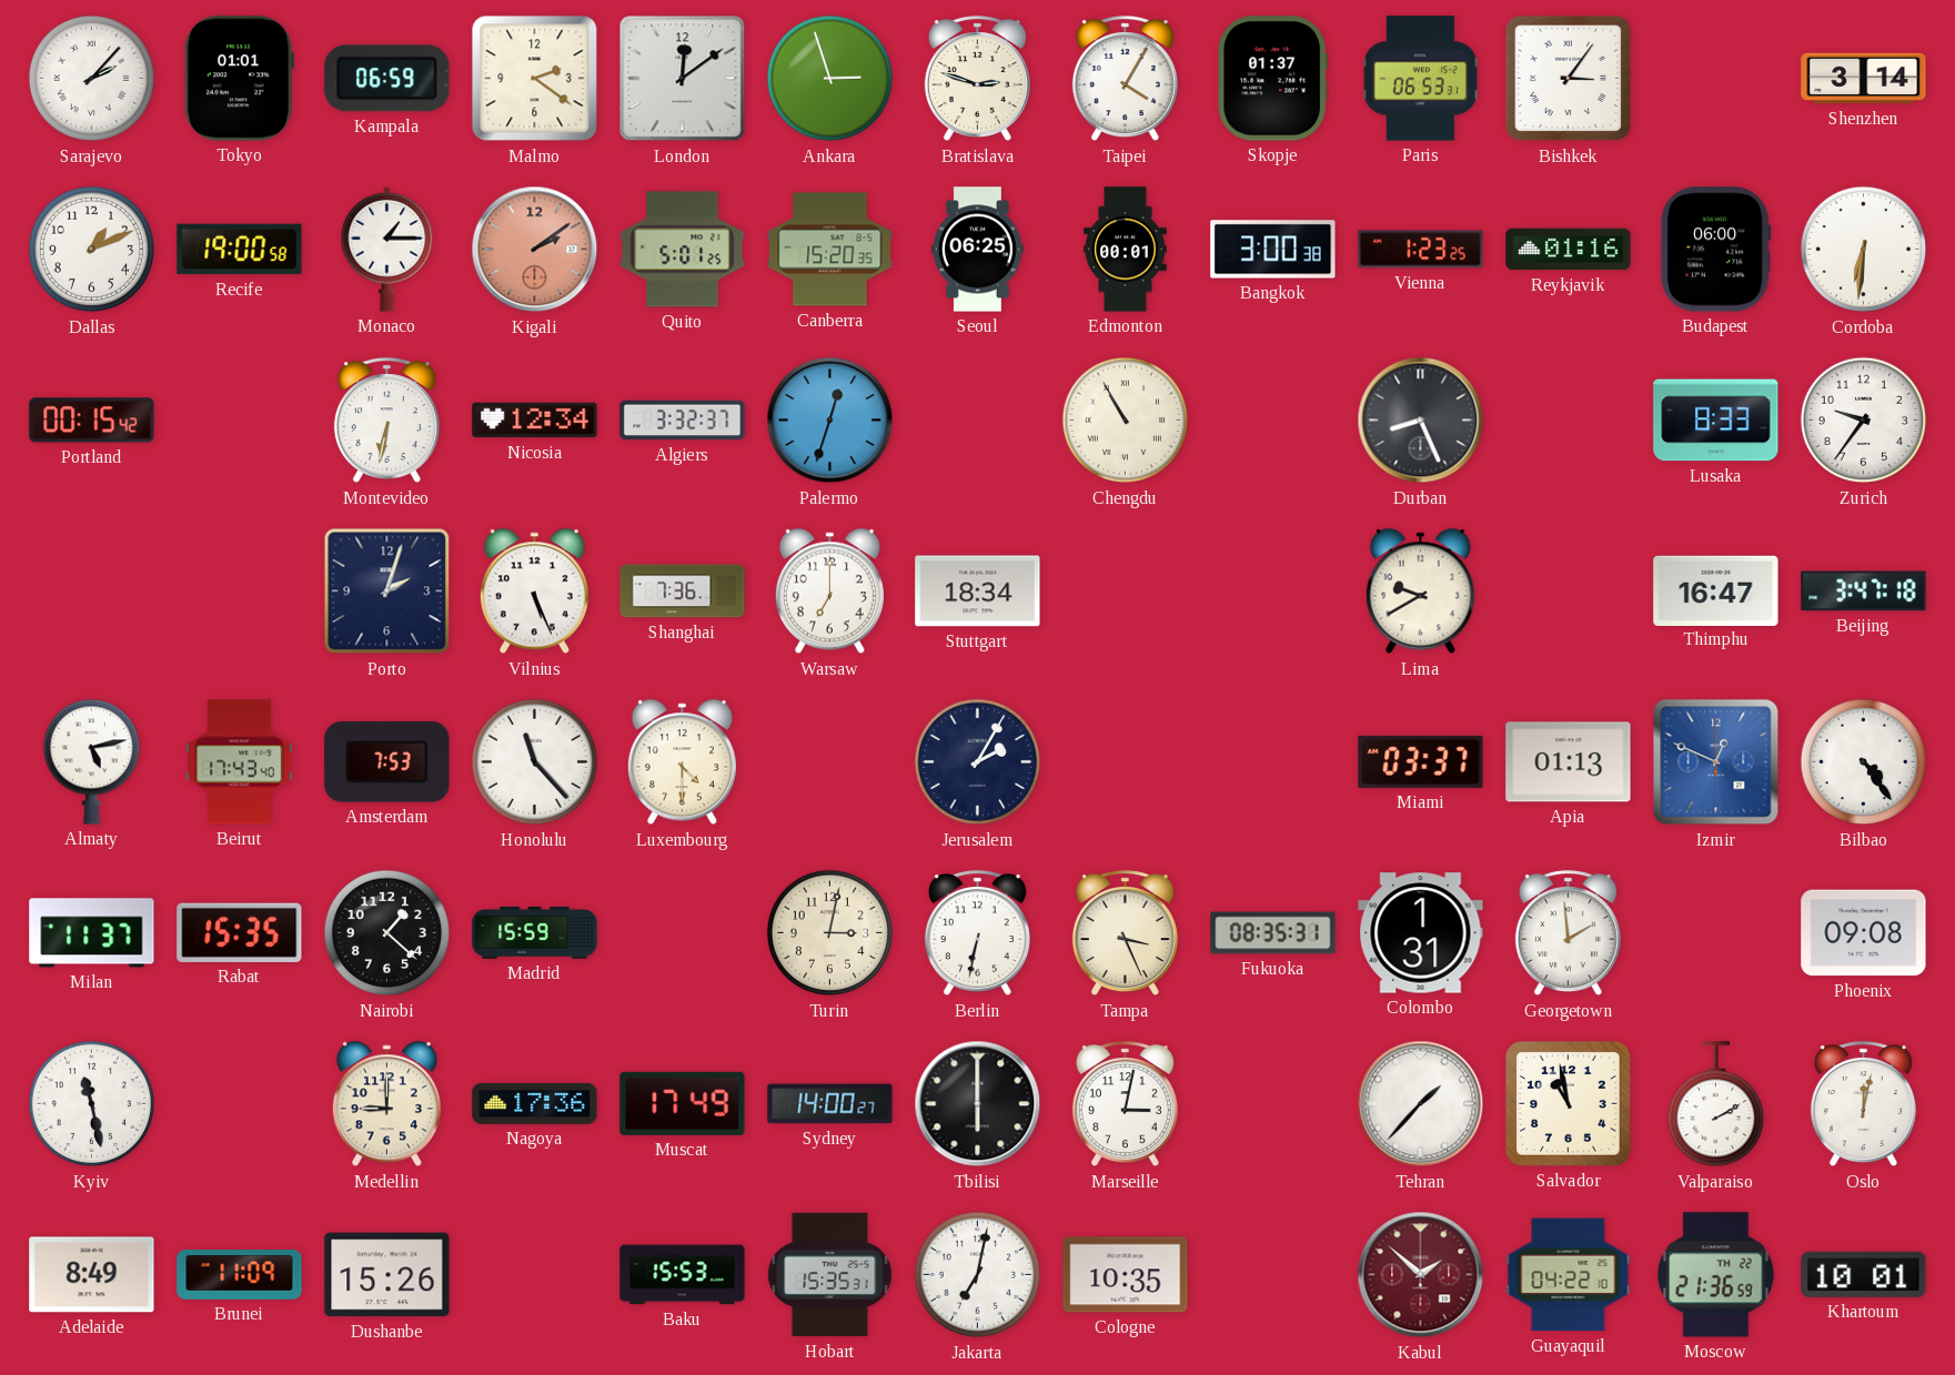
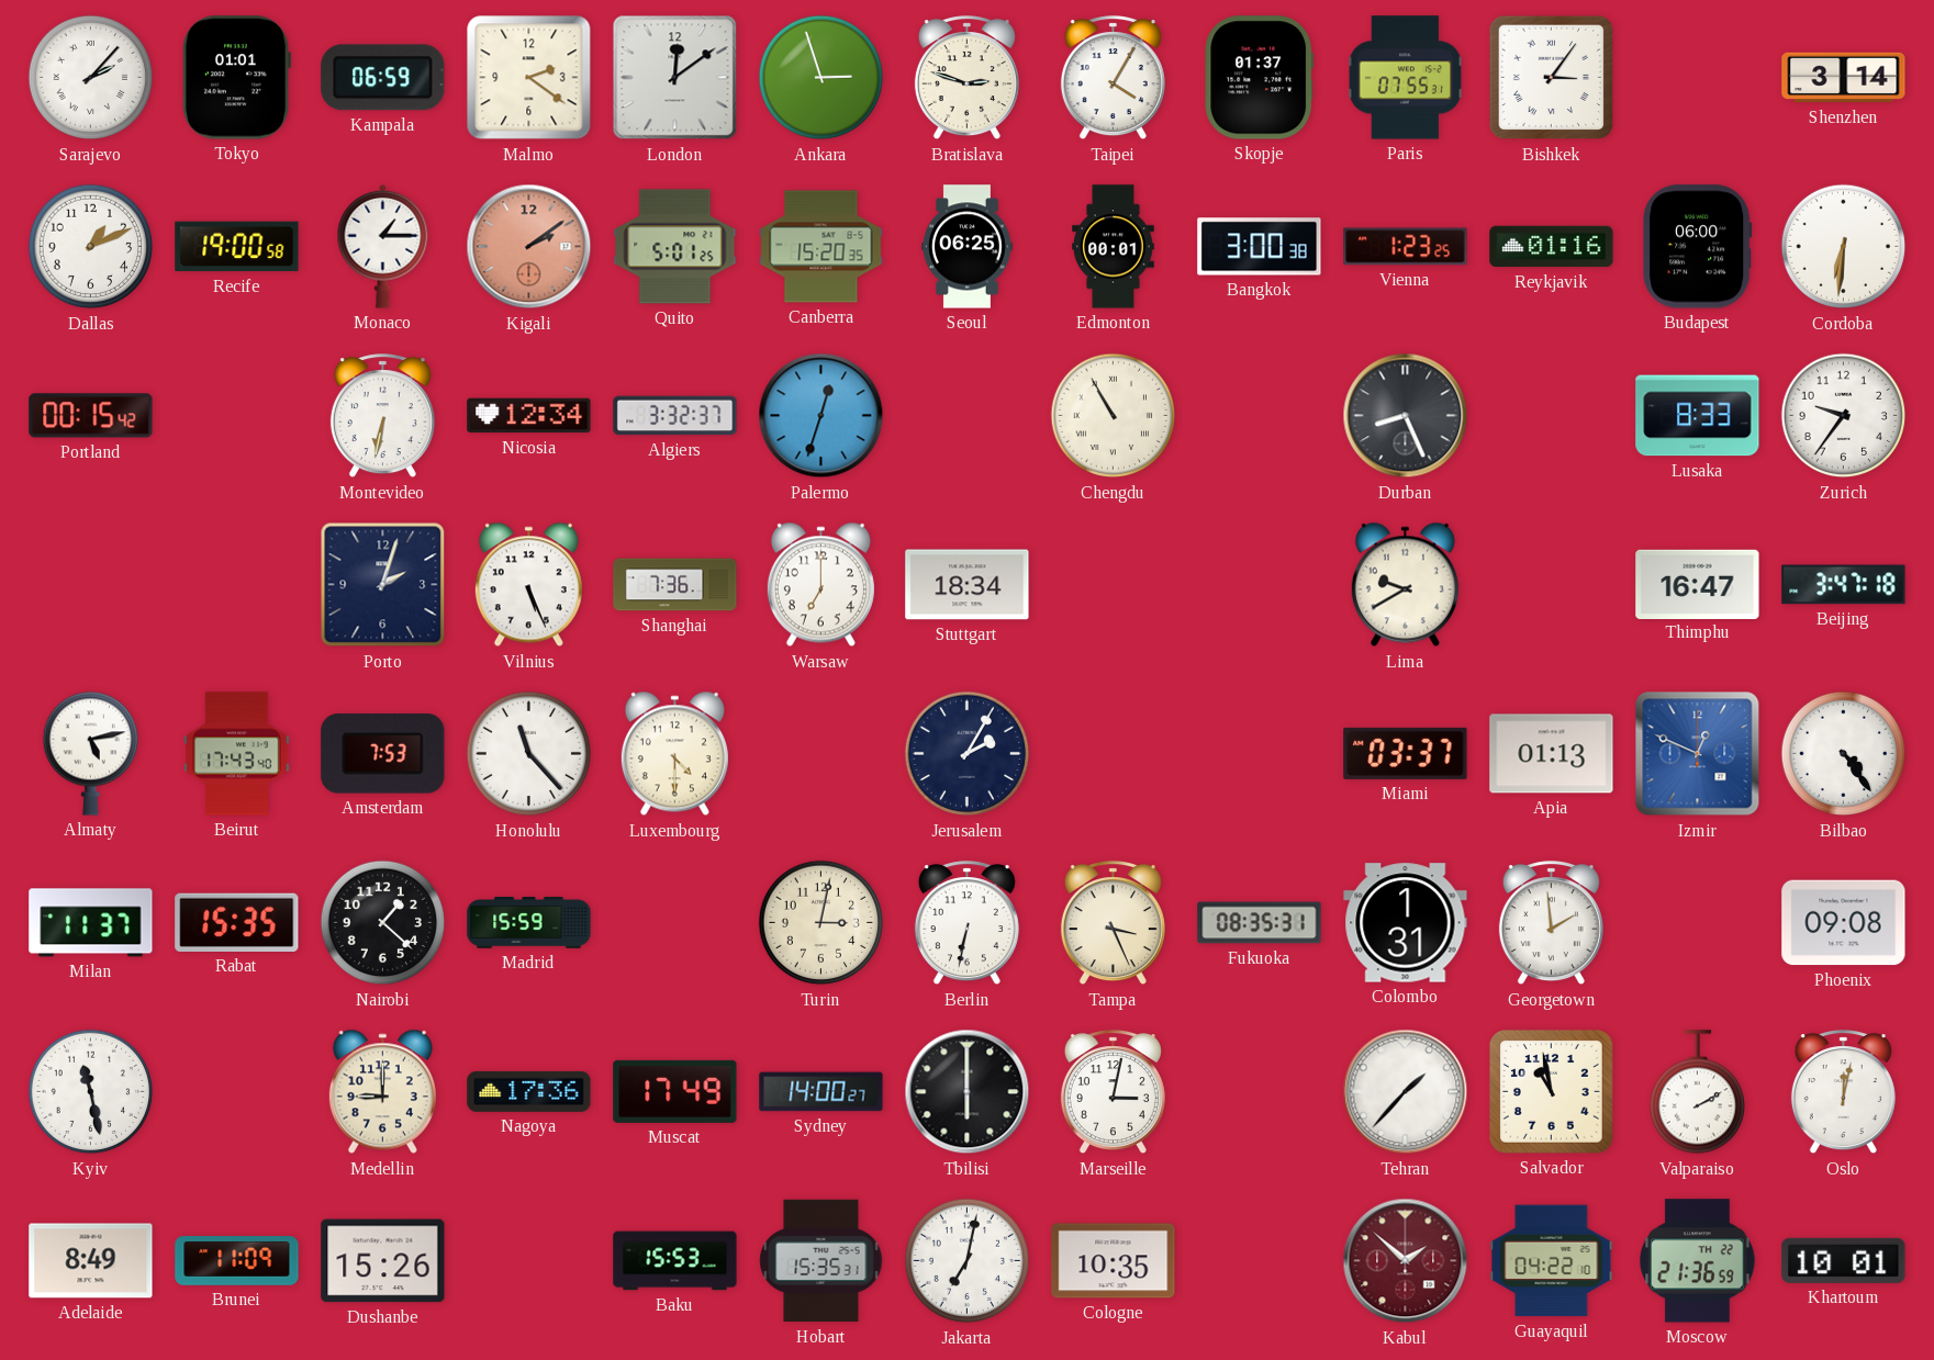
Paris: 06:53 -> 07:55 (1405, 78)
